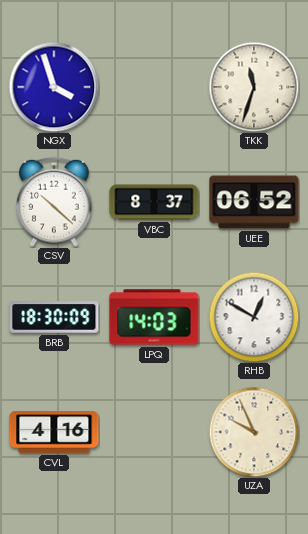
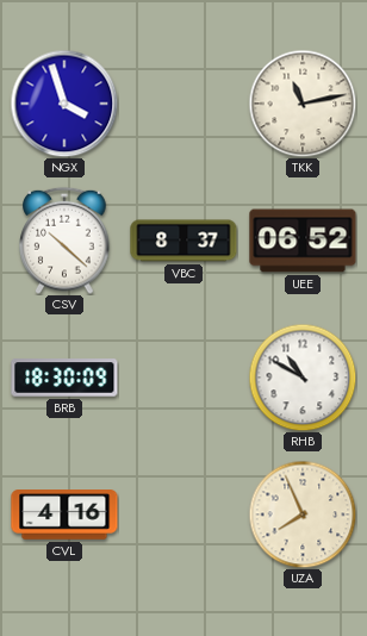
TKK: 11:33 -> 11:13 (303, 104)
LPQ: 14:03 -> none (154, 317)
RHB: 12:50 -> 10:50 (303, 378)
UZA: 9:56 -> 7:56 (303, 515)
